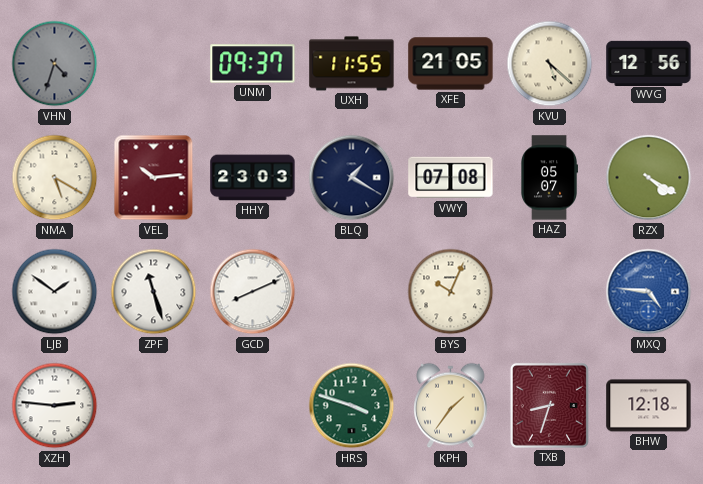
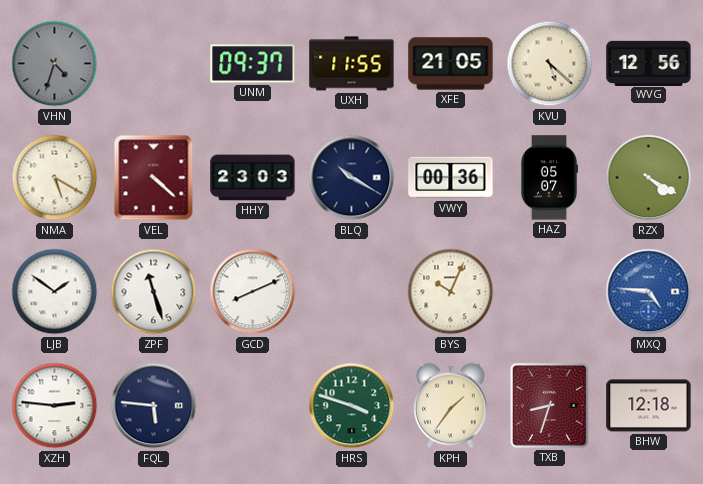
VEL: 10:14 -> 4:22 (154, 178)
BLQ: 1:20 -> 10:20 (352, 178)
VWY: 07:08 -> 00:36 (451, 178)
FQL: none -> 5:46 (154, 406)
